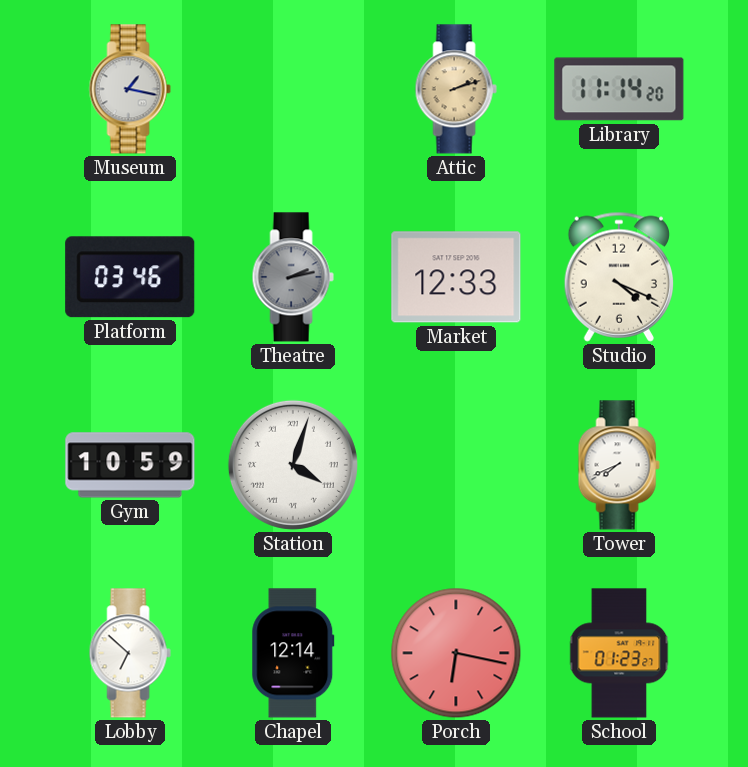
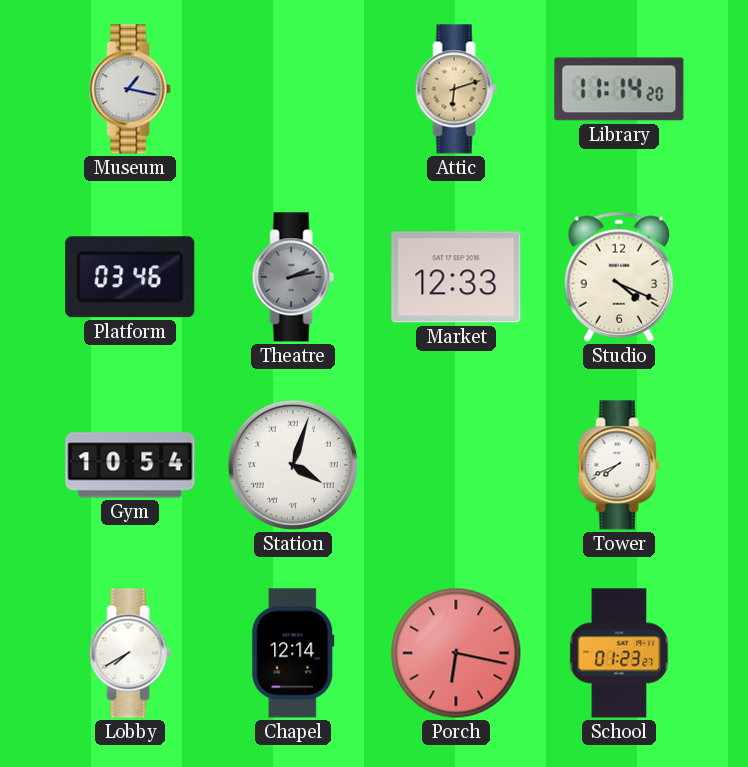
Attic: 2:12 -> 6:12 (456, 89)
Gym: 10:59 -> 10:54 (130, 465)
Lobby: 6:52 -> 7:40 (130, 653)
